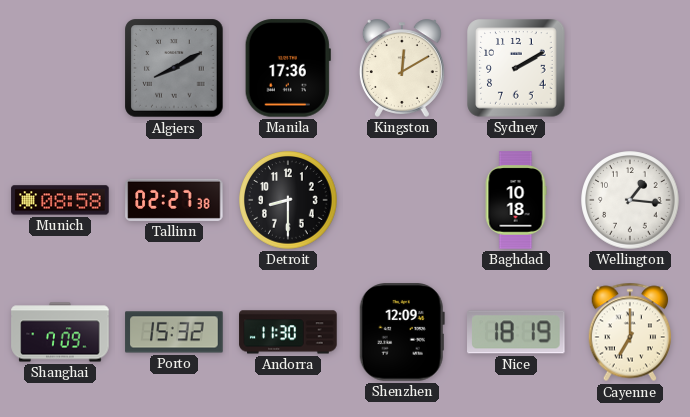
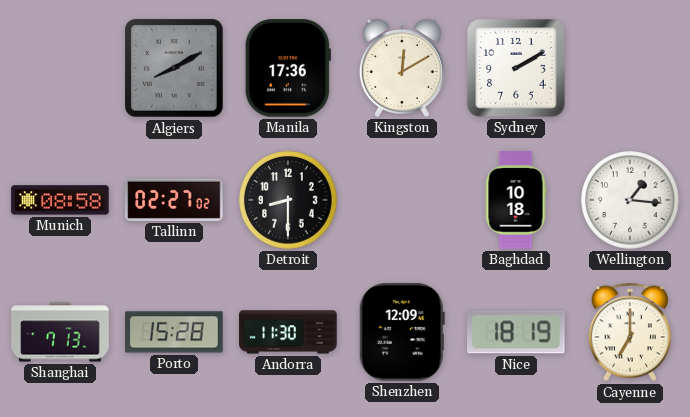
Tallinn: 02:27:38 -> 02:27:02 (174, 200)
Shanghai: 7:09 -> 7:13 (60, 332)
Porto: 15:32 -> 15:28 (174, 332)
